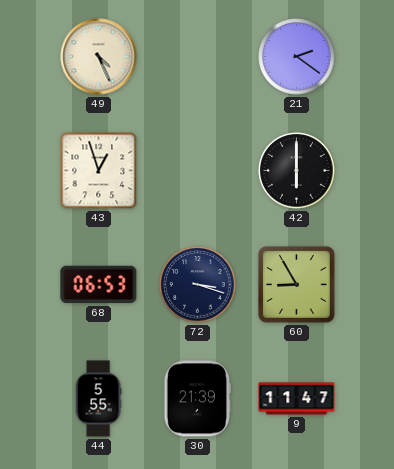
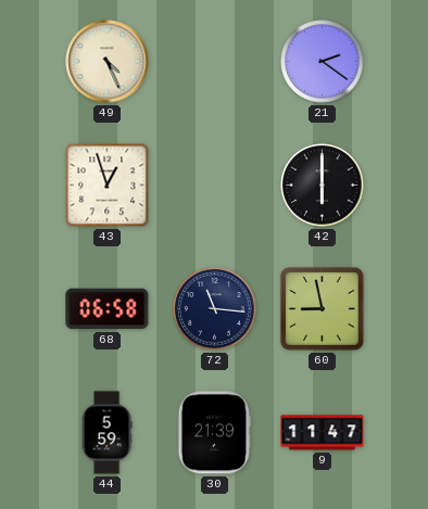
68: 06:53 -> 06:58 (108, 309)
72: 3:18 -> 11:16 (215, 309)
60: 8:55 -> 8:58 (323, 309)
44: 5:55 -> 5:59 (106, 433)
